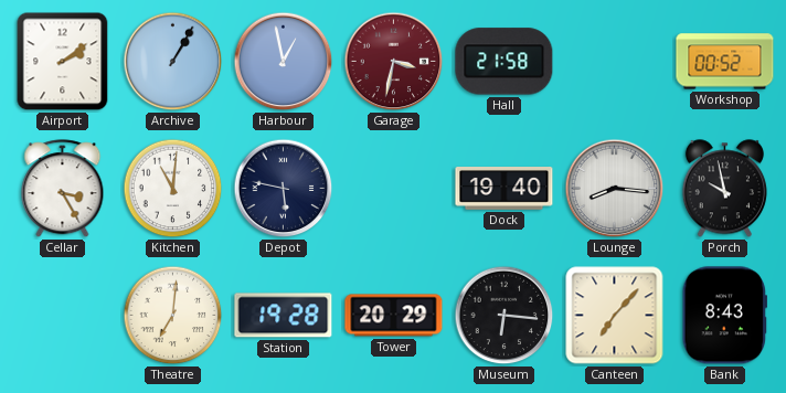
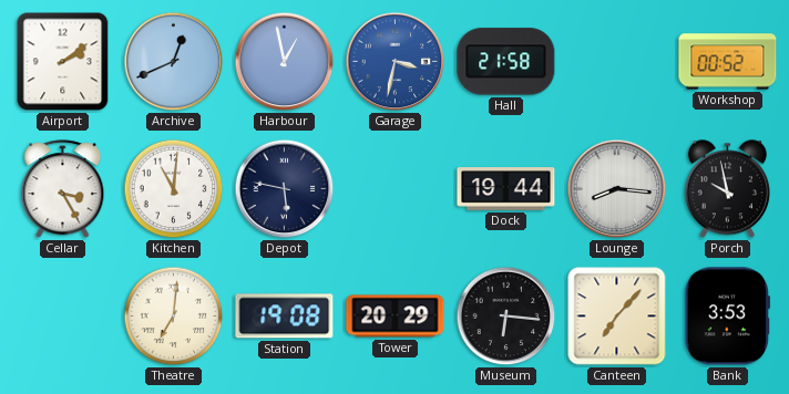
Archive: 1:05 -> 12:41 (174, 62)
Garage dial: burgundy -> blue (396, 62)
Dock: 19:40 -> 19:44 (506, 189)
Station: 19:28 -> 19:08 (285, 317)
Bank: 8:43 -> 3:53 (727, 317)
